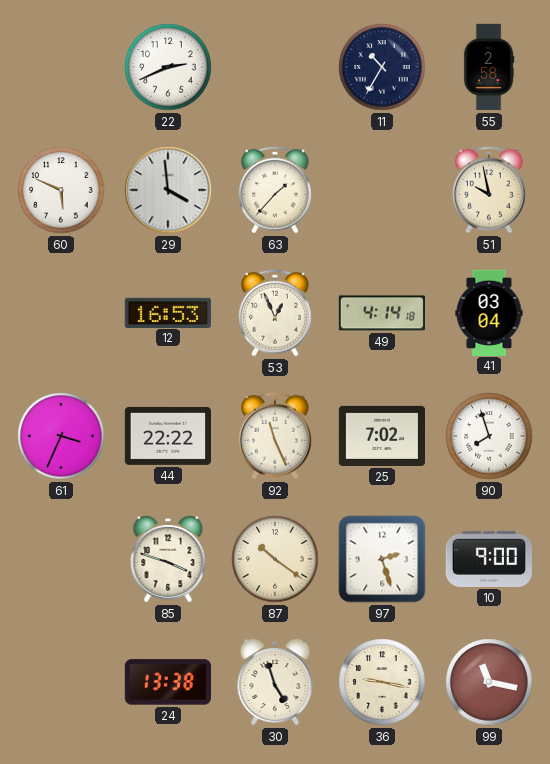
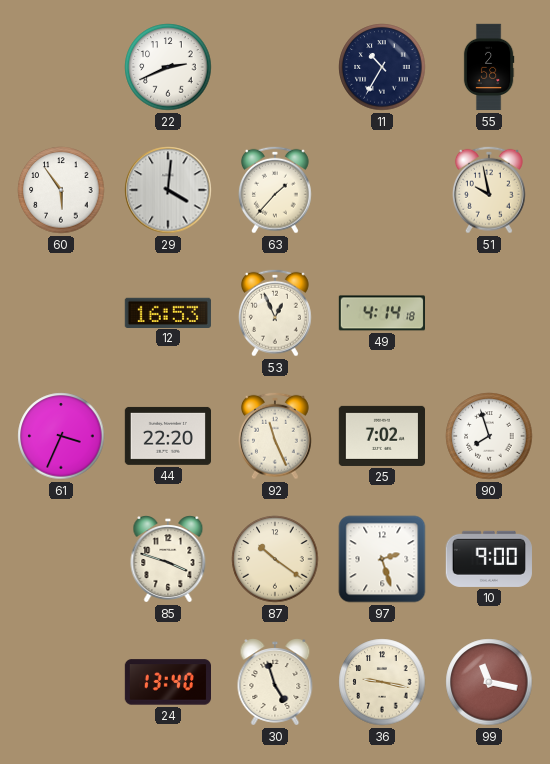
60: 5:49 -> 5:54 (61, 190)
29: 3:59 -> 4:01 (168, 190)
41: 03:04 -> none (489, 312)
44: 22:22 -> 22:20 (167, 436)
24: 13:38 -> 13:40 (167, 682)
